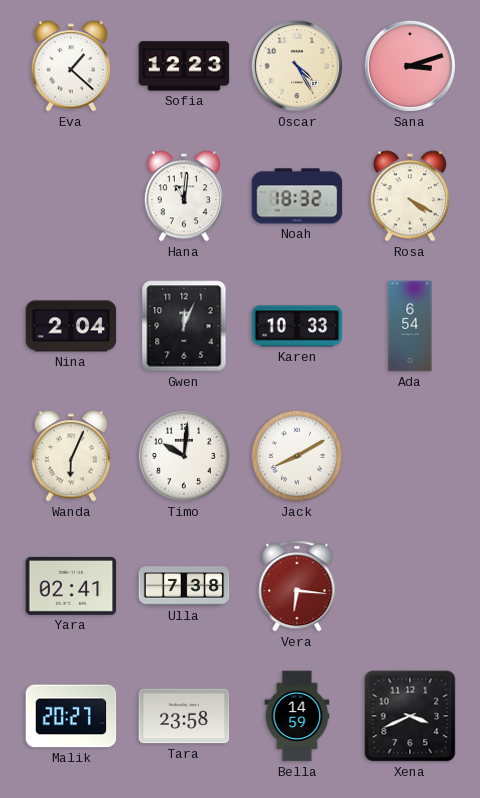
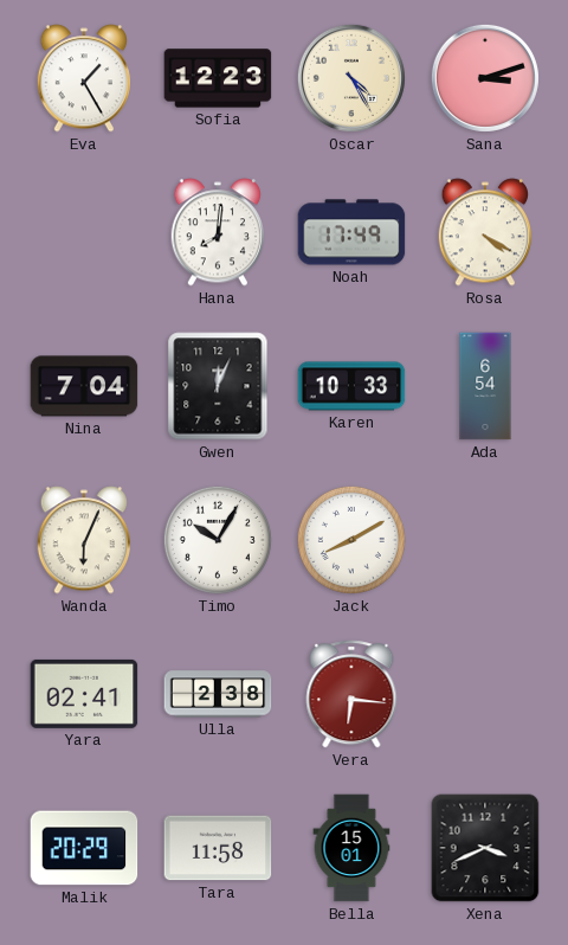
Eva: 1:22 -> 1:25 (84, 78)
Hana: 11:01 -> 8:01 (218, 232)
Noah: 18:32 -> 17:49 (351, 232)
Nina: 2:04 -> 7:04 (84, 386)
Timo: 10:01 -> 10:05 (218, 540)
Ulla: 7:38 -> 2:38 (218, 694)
Malik: 20:27 -> 20:29 (84, 848)
Tara: 23:58 -> 11:58 (218, 848)
Bella: 14:59 -> 15:01 (351, 848)
